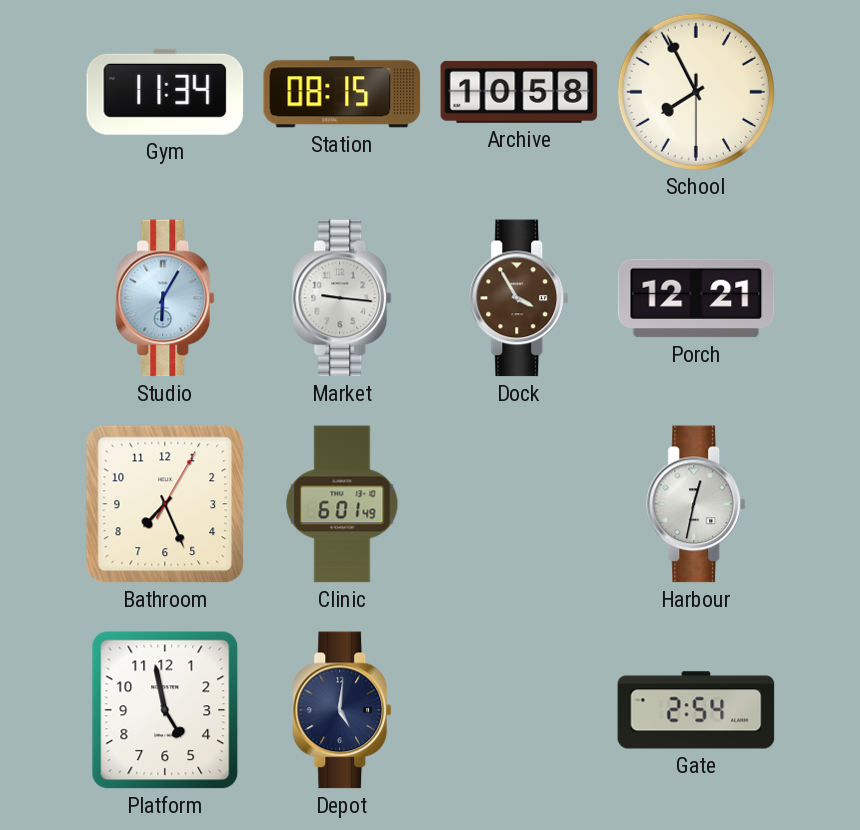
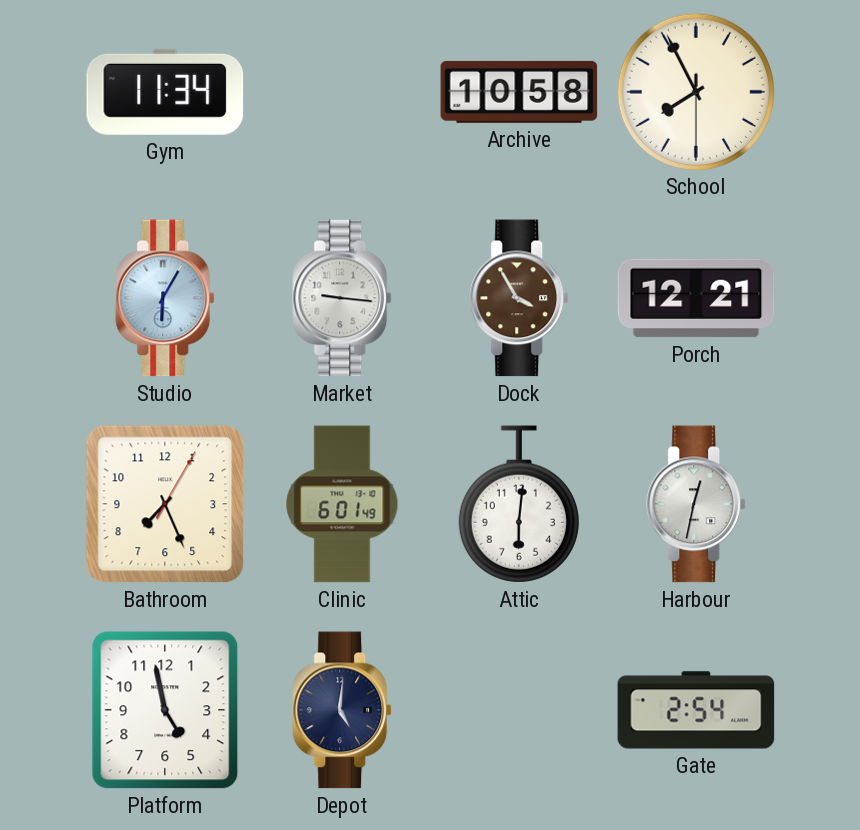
Station: 08:15 -> none (342, 92)
Attic: none -> 6:01 (519, 504)
